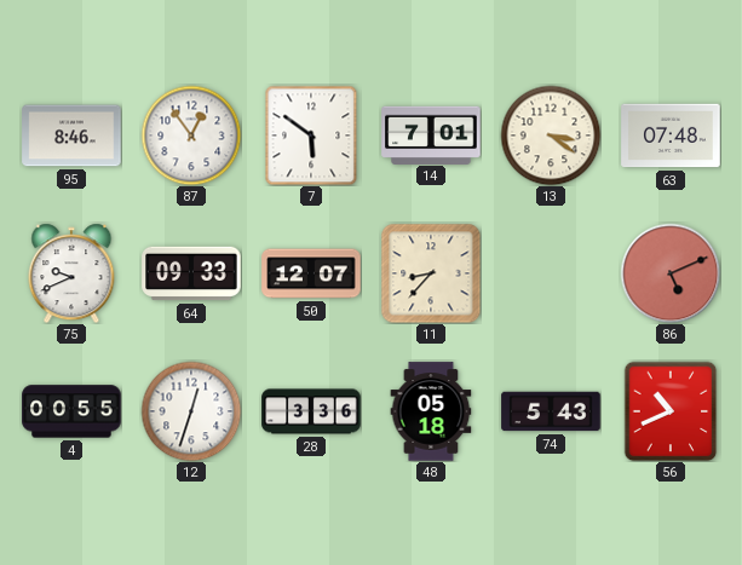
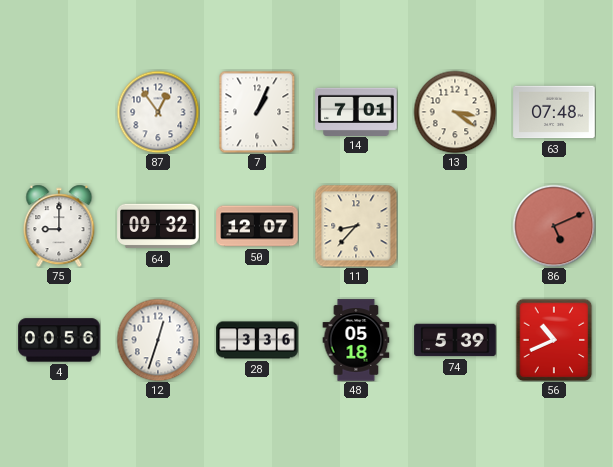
95: 8:46 -> none (71, 136)
7: 5:51 -> 1:04 (257, 112)
75: 9:41 -> 9:00 (59, 226)
64: 09:33 -> 09:32 (158, 226)
4: 00:55 -> 00:56 (59, 340)
74: 5:43 -> 5:39 (455, 340)
